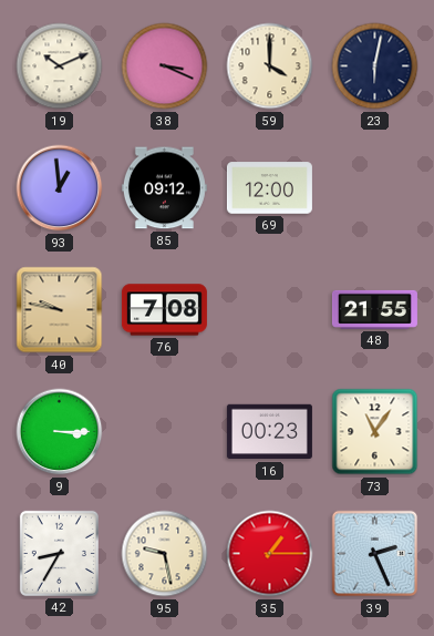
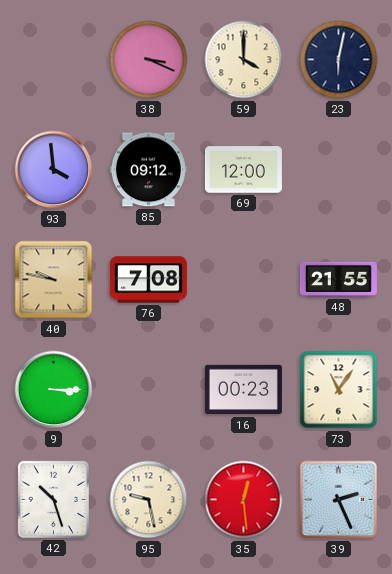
19: 10:11 -> none (60, 66)
93: 12:59 -> 3:59 (54, 170)
42: 8:35 -> 10:27 (53, 499)
35: 1:15 -> 12:29 (244, 500)
